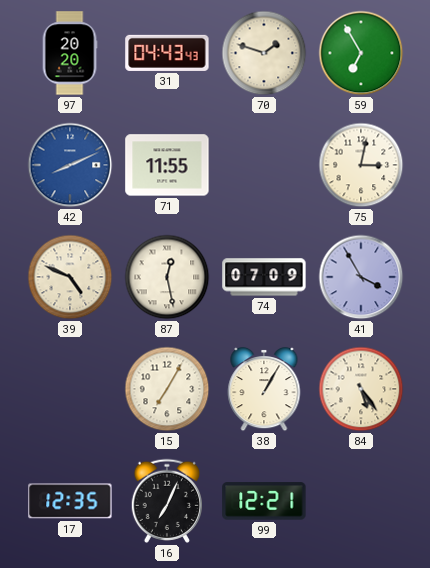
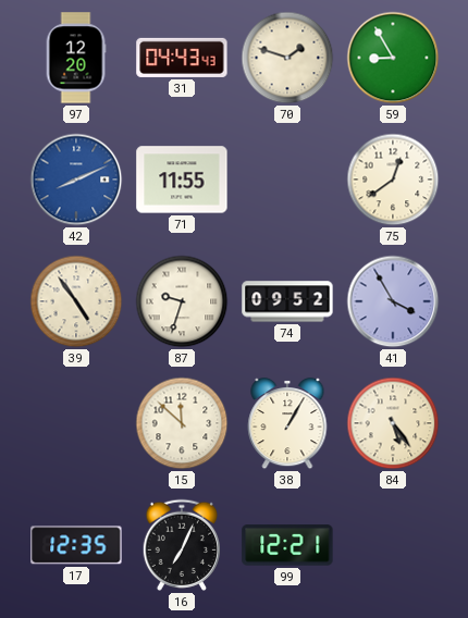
97: 20:20 -> 12:20 (76, 58)
59: 6:55 -> 8:55 (393, 58)
75: 3:02 -> 12:39 (393, 180)
39: 4:49 -> 4:54 (76, 301)
87: 12:28 -> 9:33 (182, 301)
74: 07:09 -> 09:52 (287, 301)
15: 7:05 -> 11:52 (182, 423)
